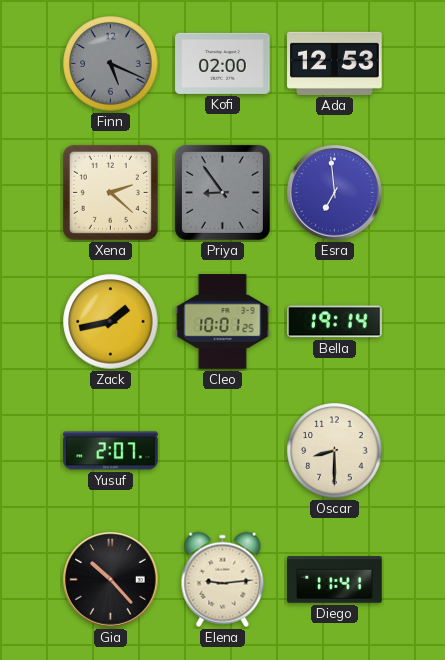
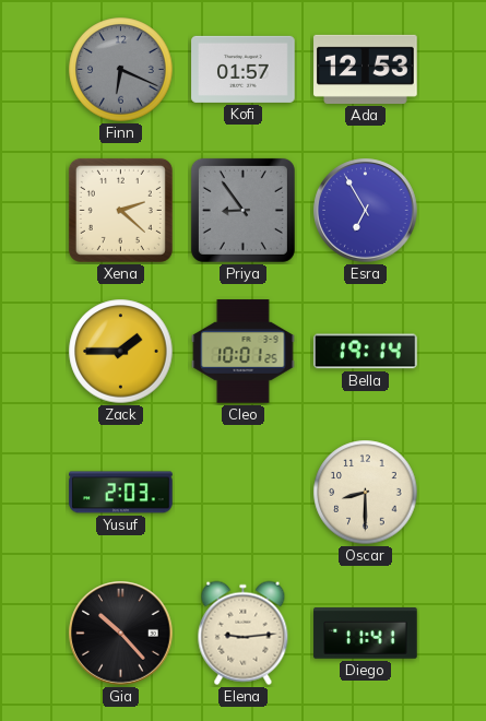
Finn: 5:19 -> 6:19 (121, 70)
Kofi: 02:00 -> 01:57 (244, 69)
Esra: 6:59 -> 6:55 (366, 211)
Zack: 1:43 -> 1:45 (121, 352)
Yusuf: 2:07 -> 2:03 (121, 493)
